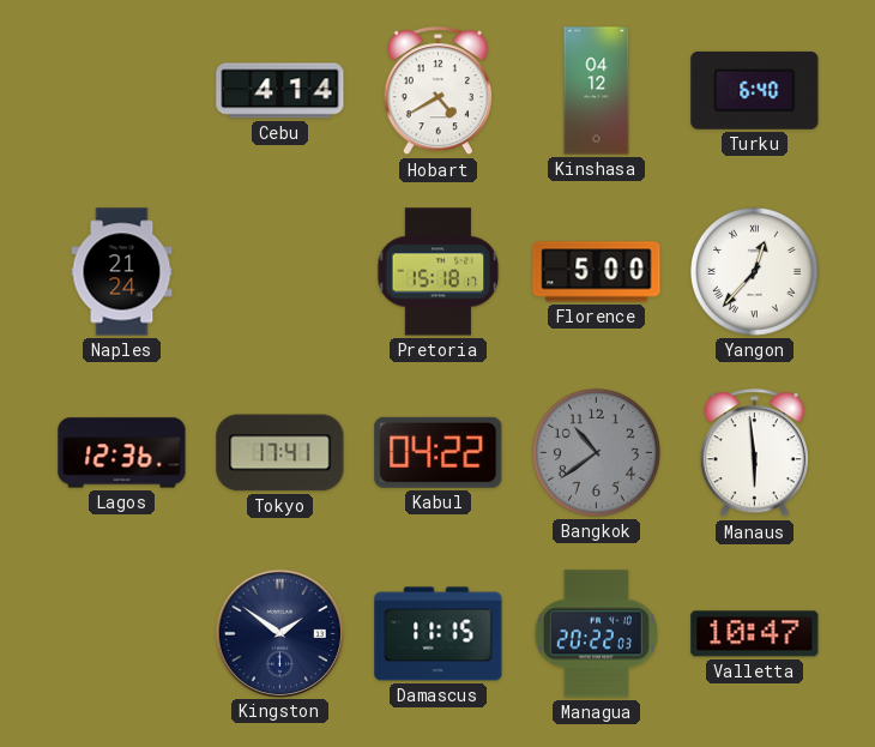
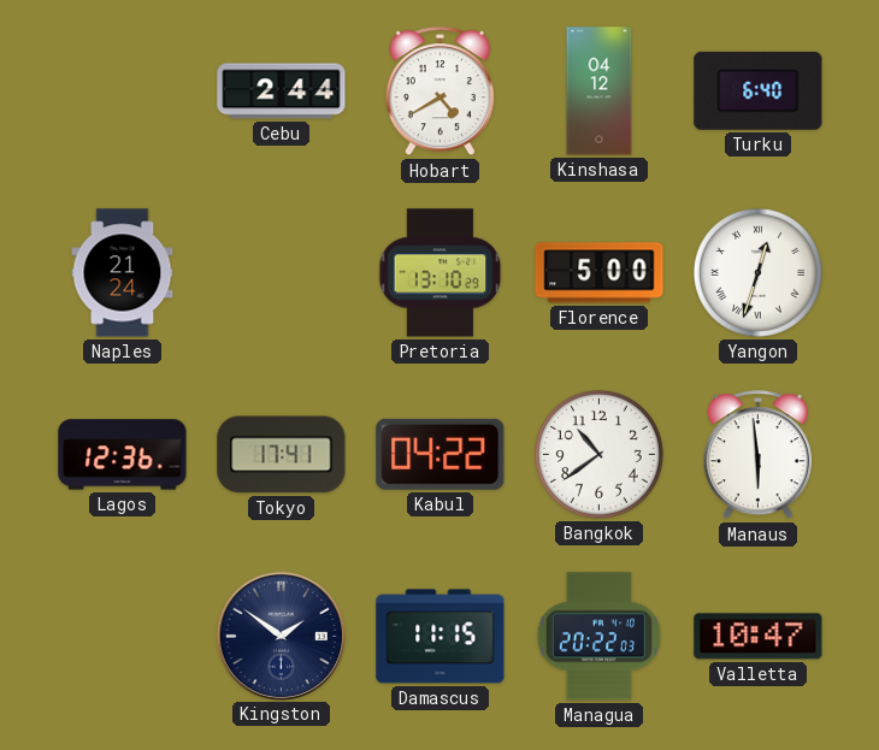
Cebu: 4:14 -> 2:44 (282, 91)
Pretoria: 15:18 -> 13:10 (441, 273)
Yangon: 12:37 -> 12:33 (757, 272)
Bangkok dial: grey -> white (598, 454)
